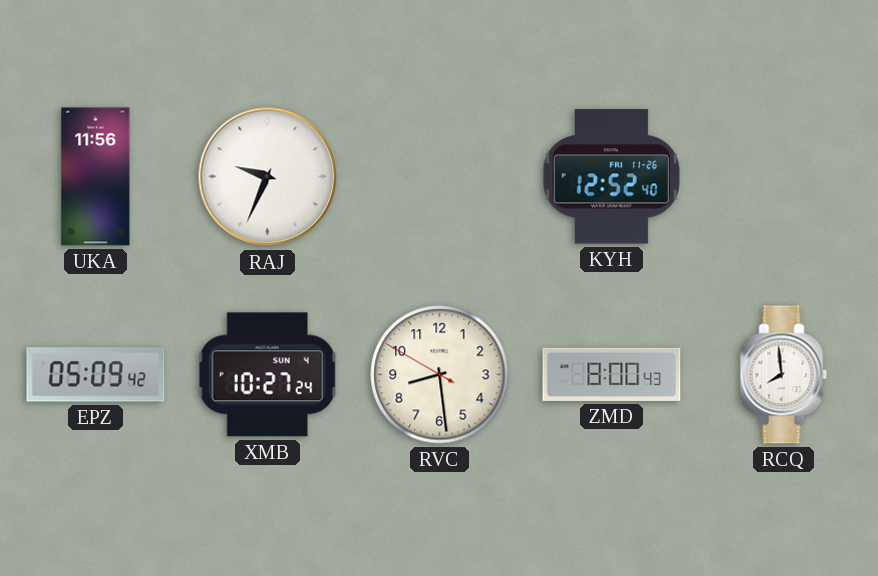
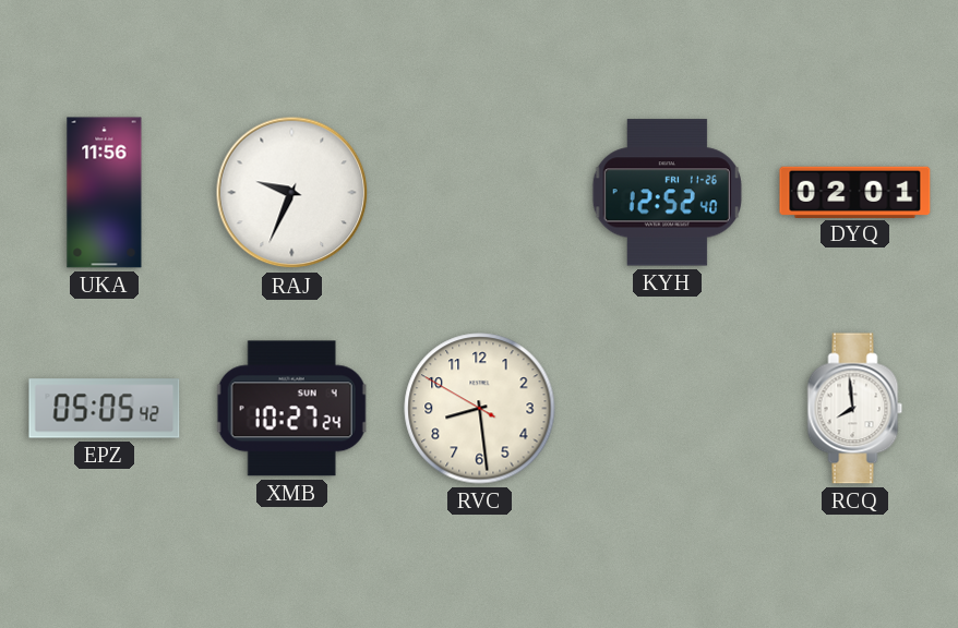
DYQ: none -> 02:01 (855, 192)
EPZ: 05:09 -> 05:05 (105, 409)
ZMD: 8:00 -> none (612, 374)
